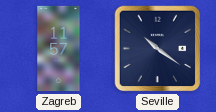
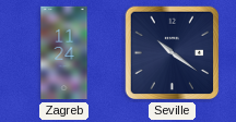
Zagreb: 11:57 -> 11:24 (64, 53)
